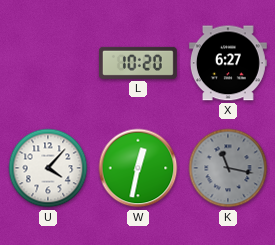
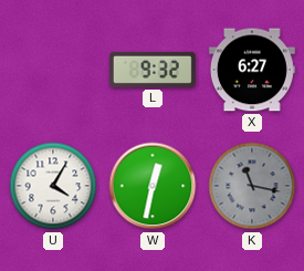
L: 10:20 -> 9:32 (153, 70)
U: 4:07 -> 4:05 (53, 186)
